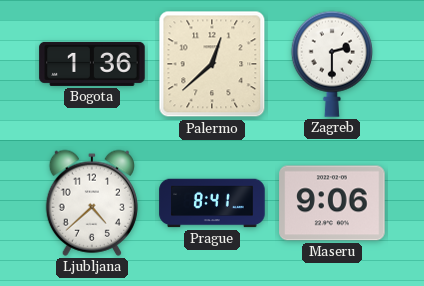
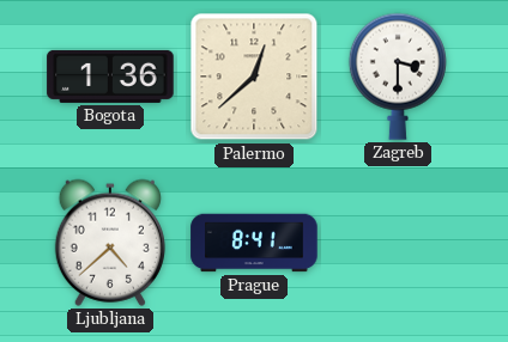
Zagreb: 2:30 -> 3:30 (398, 77)
Maseru: 9:06 -> none (332, 203)
